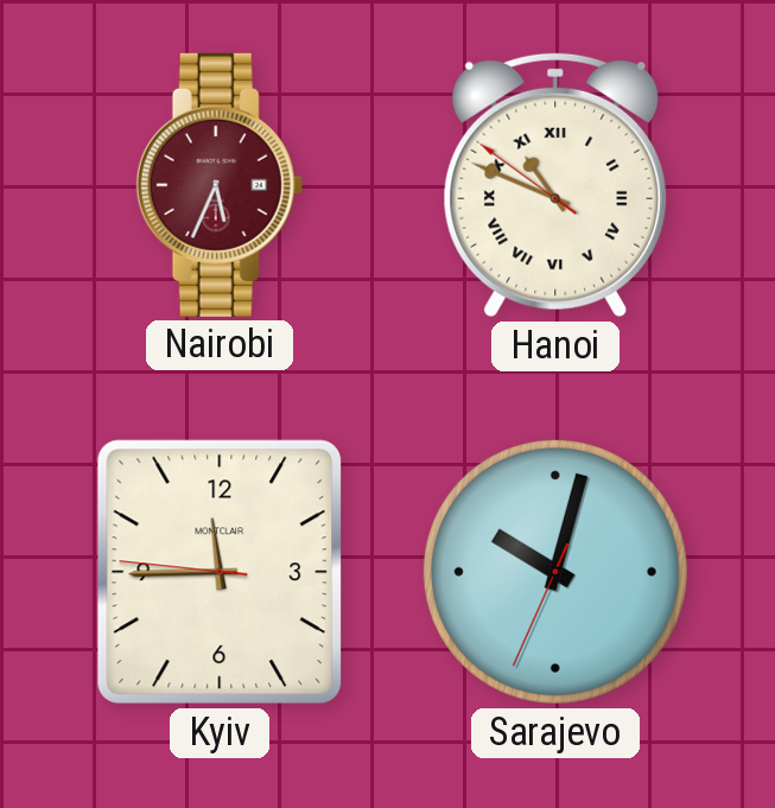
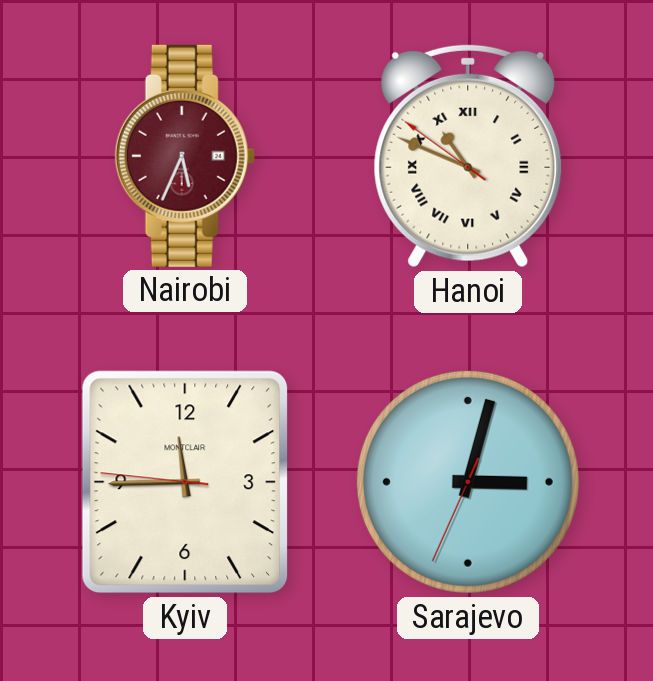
Sarajevo: 10:02 -> 3:02 (468, 482)
